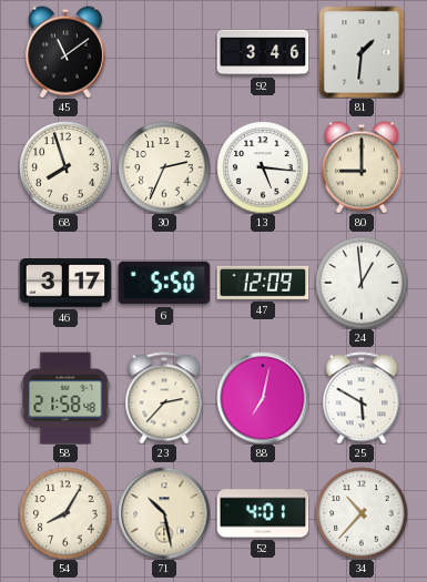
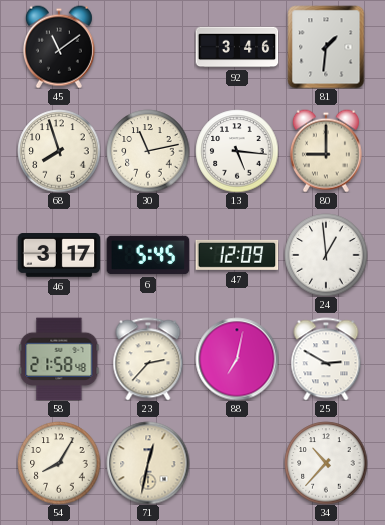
30: 2:34 -> 11:13 (148, 151)
6: 5:50 -> 5:45 (148, 255)
25: 5:50 -> 2:50 (326, 359)
71: 10:28 -> 12:32 (148, 463)
52: 4:01 -> none (263, 513)
